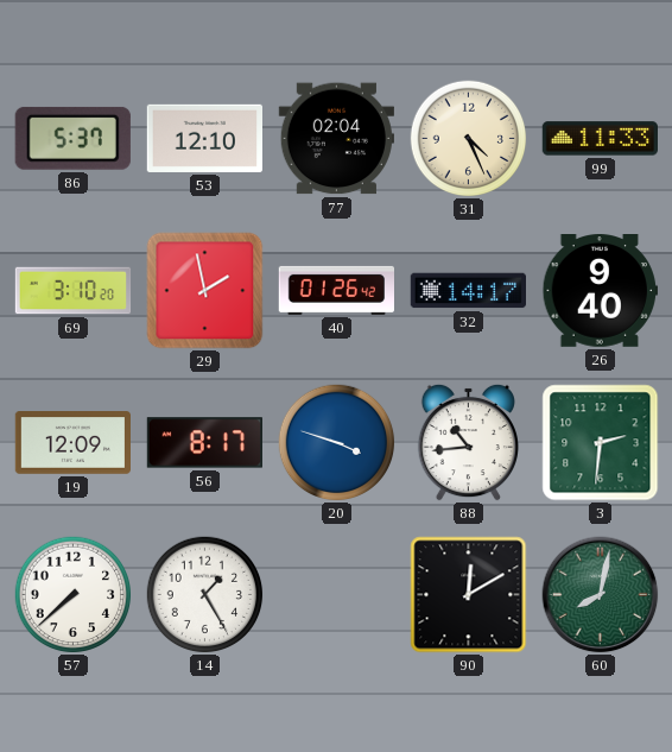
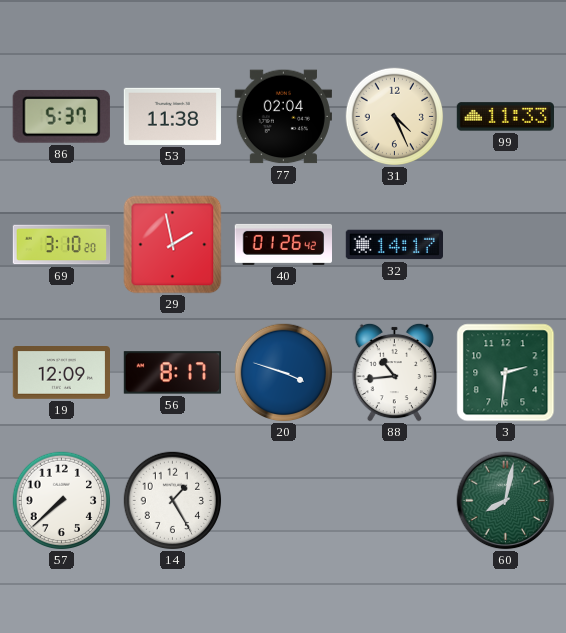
53: 12:10 -> 11:38 (172, 116)
26: 9:40 -> none (600, 291)
90: 12:10 -> none (469, 595)
